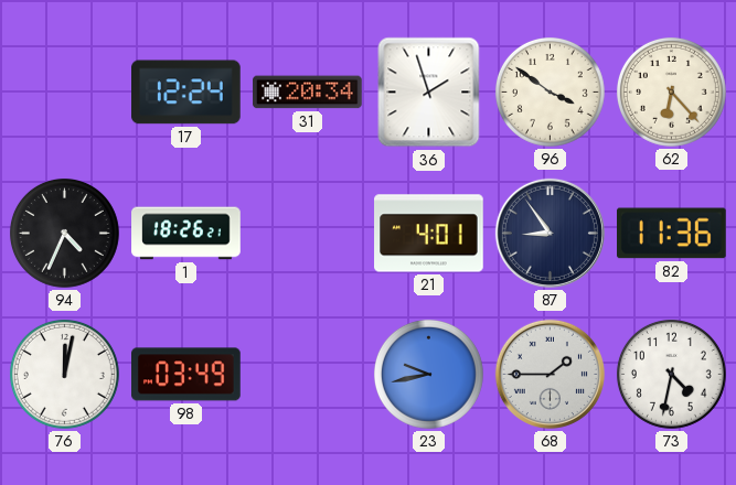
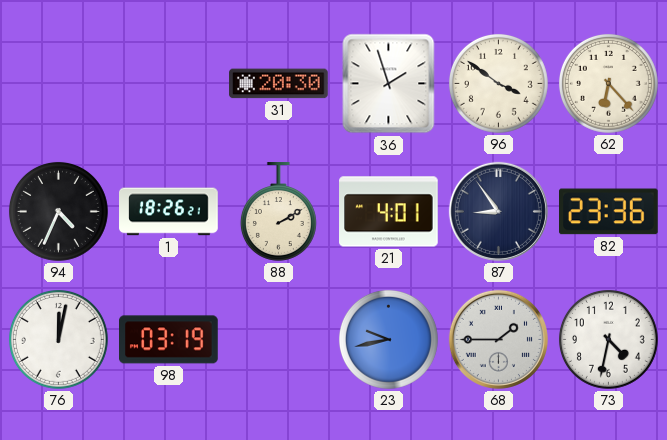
17: 12:24 -> none (186, 93)
31: 20:34 -> 20:30 (279, 84)
88: none -> 2:10 (278, 212)
82: 11:36 -> 23:36 (609, 212)
98: 03:49 -> 03:19 (169, 340)
